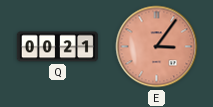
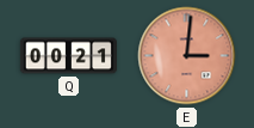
E: 3:06 -> 3:01 (187, 56)
